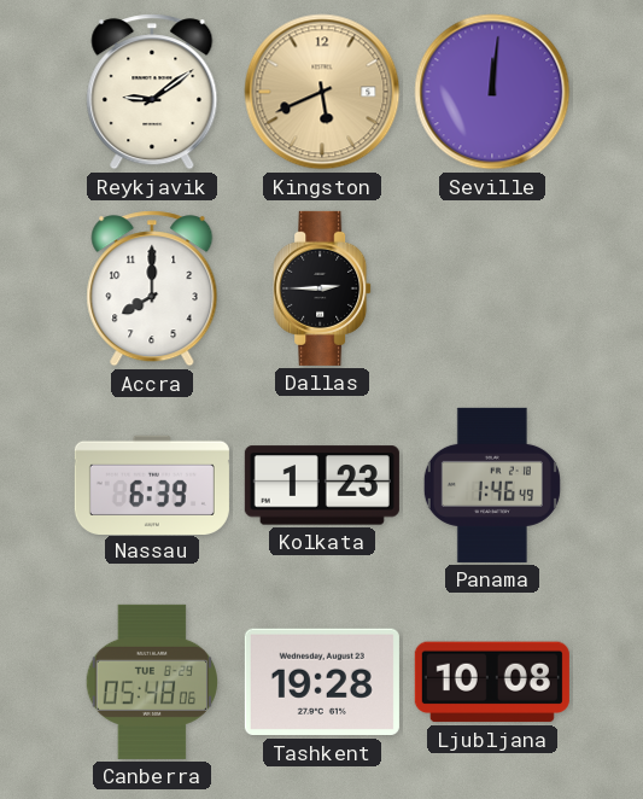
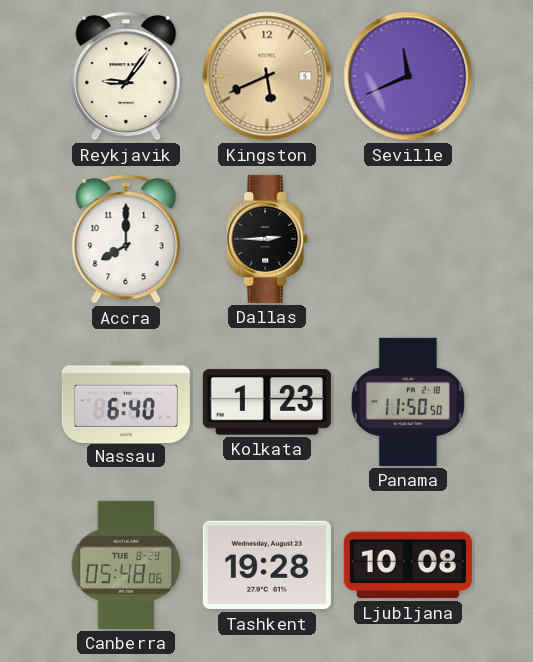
Reykjavik: 9:09 -> 9:06 (126, 76)
Seville: 12:01 -> 11:41 (408, 76)
Nassau: 6:39 -> 6:40 (126, 401)
Panama: 1:46 -> 11:50 (408, 402)
